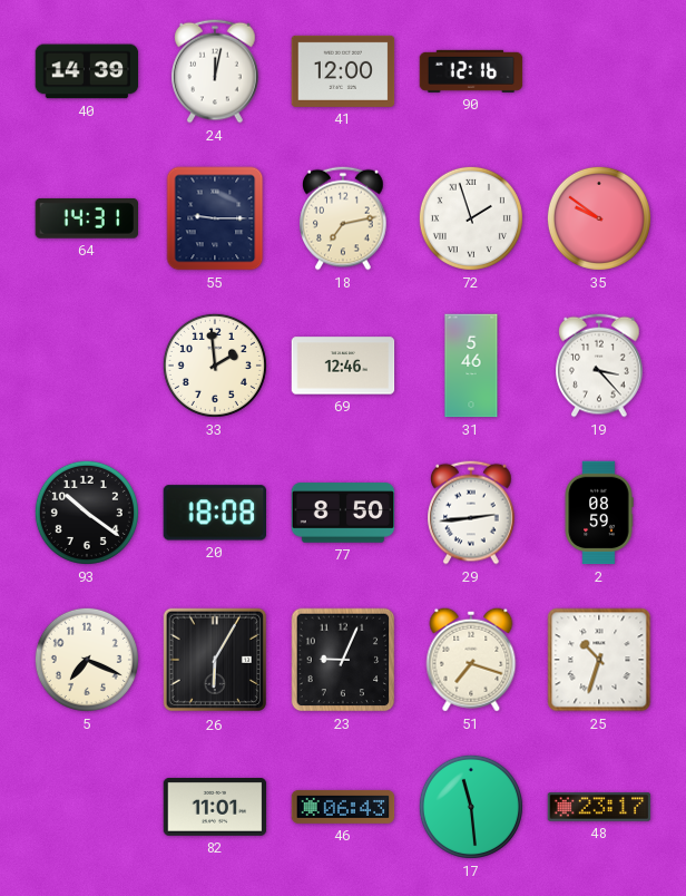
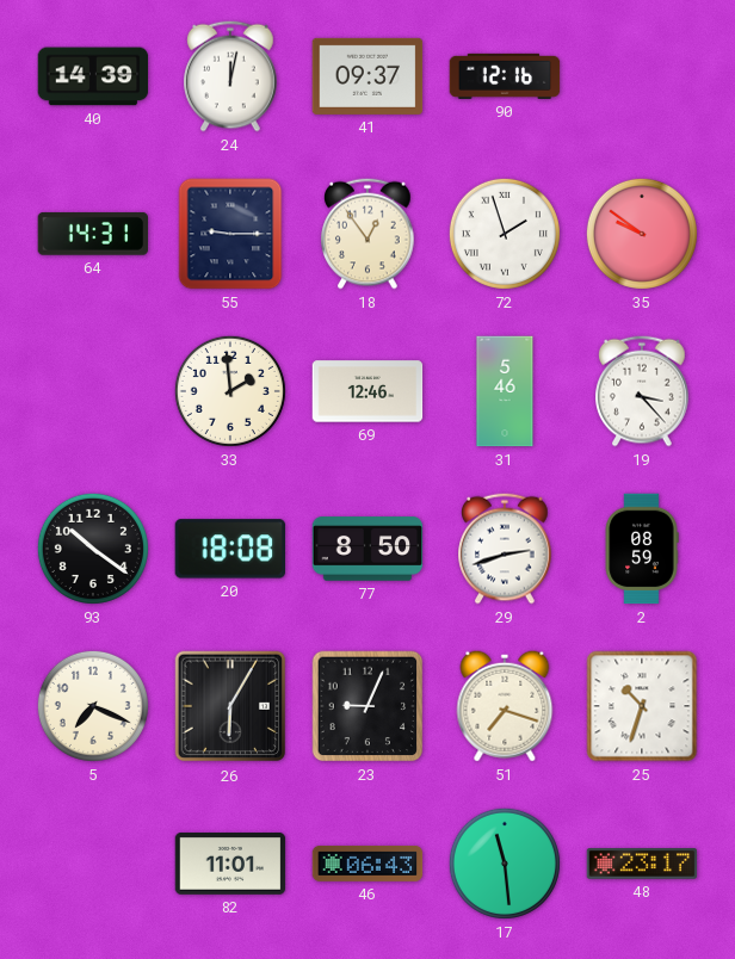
41: 12:00 -> 09:37 (367, 76)
18: 7:13 -> 12:54 (367, 234)
29: 2:44 -> 2:42 (505, 549)
